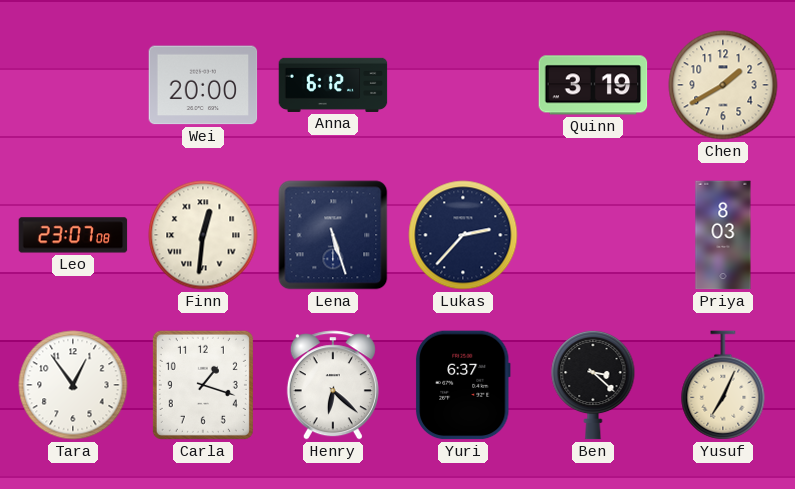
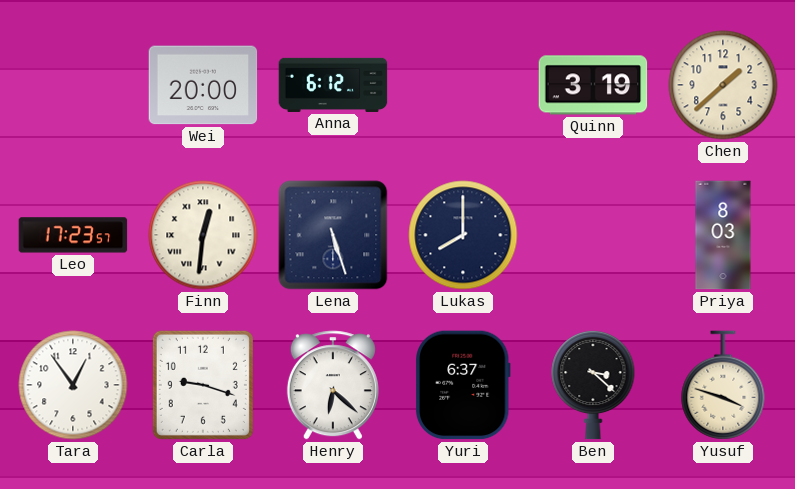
Chen: 1:40 -> 1:38 (723, 85)
Leo: 23:07 -> 17:23 (73, 235)
Lukas: 2:37 -> 8:00 (463, 235)
Carla: 1:18 -> 9:18 (203, 385)
Yusuf: 7:04 -> 3:48 (723, 385)
